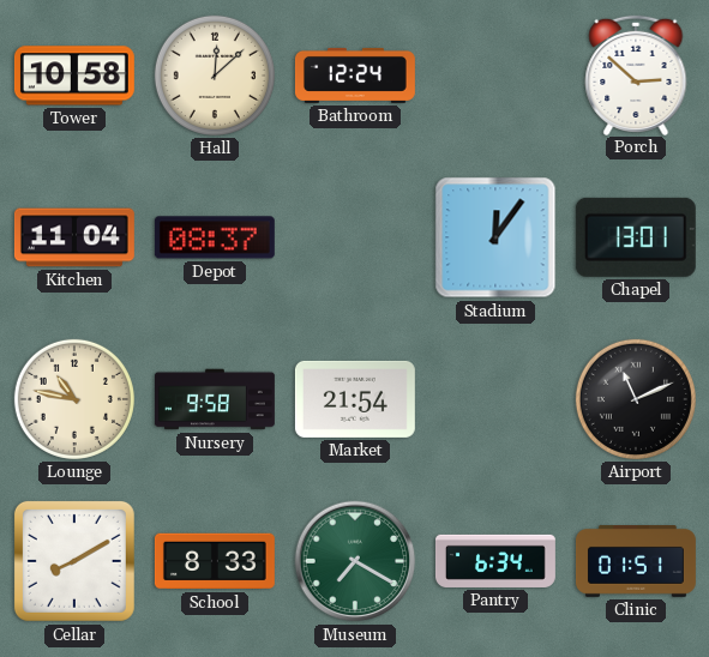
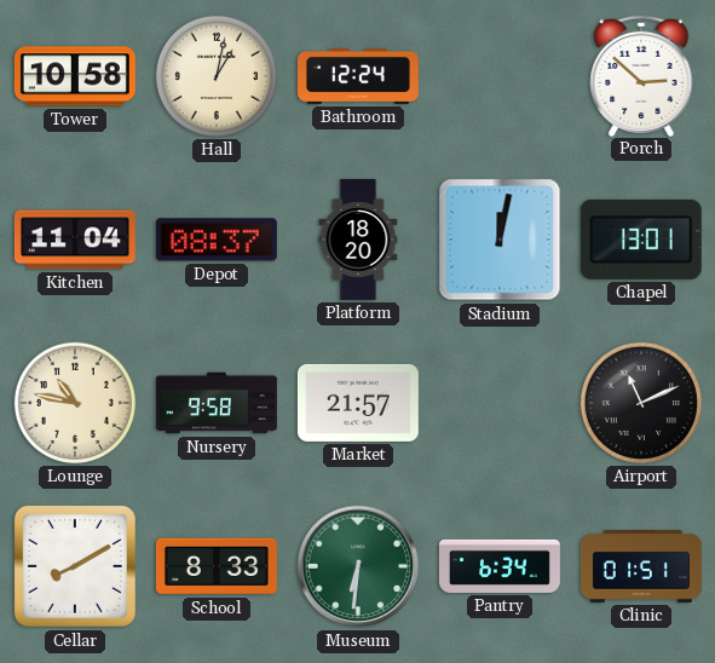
Hall: 12:08 -> 1:02 (217, 76)
Platform: none -> 18:20 (358, 240)
Stadium: 12:06 -> 12:02 (500, 240)
Market: 21:54 -> 21:57 (358, 403)
Museum: 7:20 -> 6:31 (358, 566)
